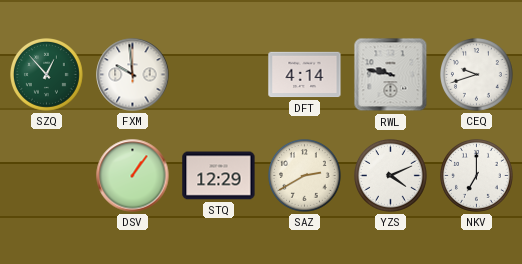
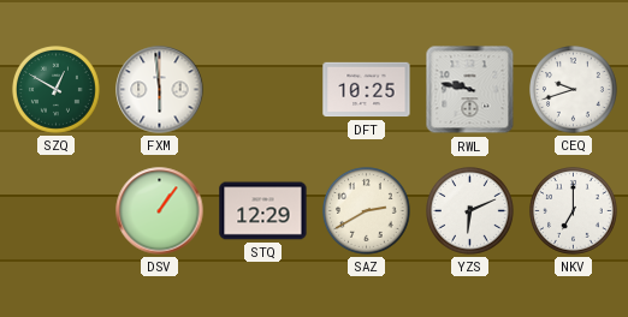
SZQ: 12:53 -> 12:50 (57, 90)
FXM: 9:59 -> 5:59 (160, 90)
DFT: 4:14 -> 10:25 (367, 90)
YZS: 4:11 -> 6:11 (470, 211)
